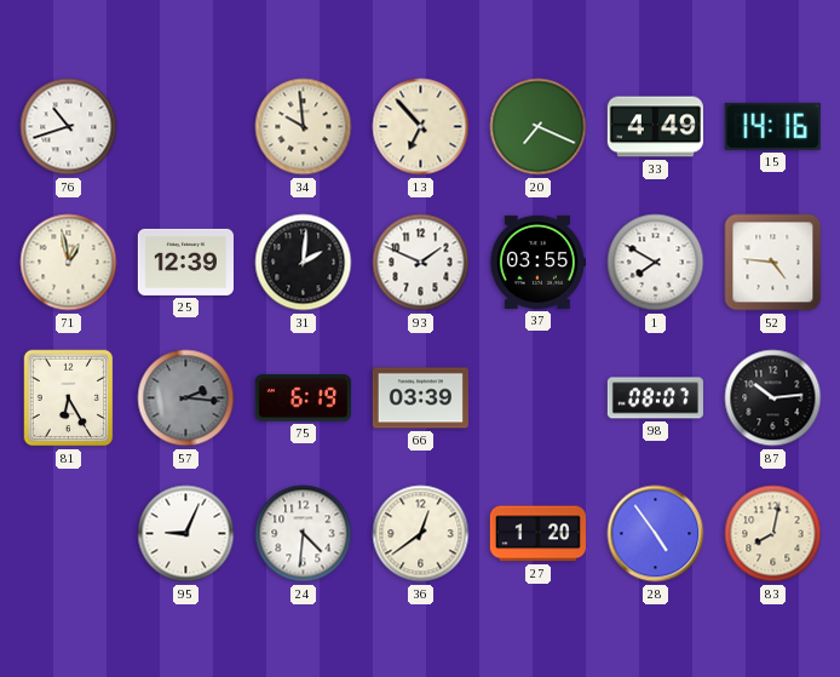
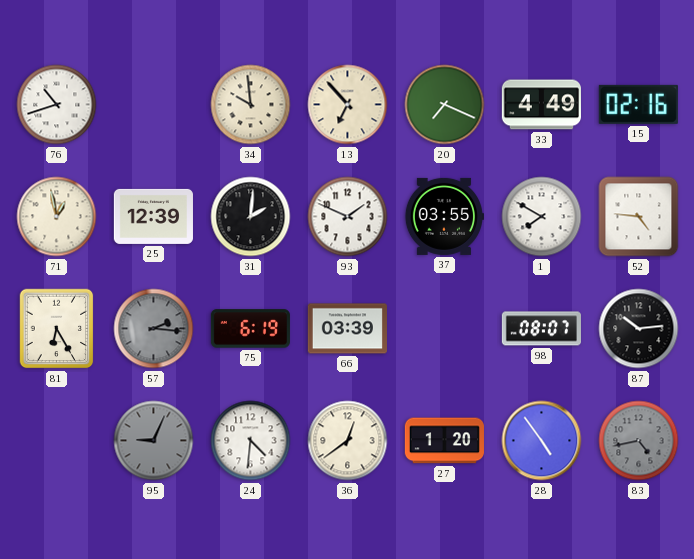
15: 14:16 -> 02:16 (638, 104)
95 dial: white -> grey (154, 441)
83: 8:02 -> 4:43 (639, 441)
83 dial: cream -> grey (639, 441)
